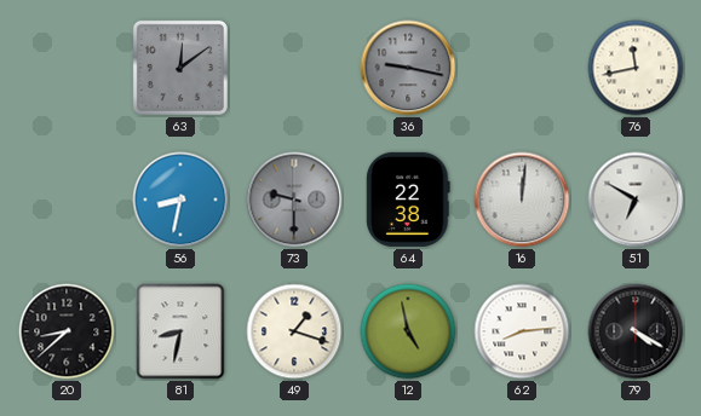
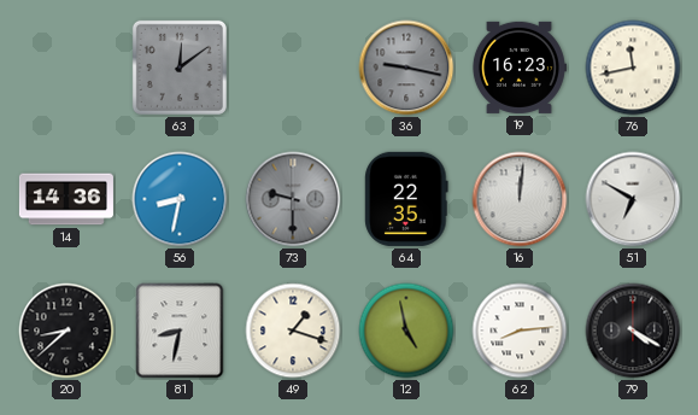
19: none -> 16:23 (518, 68)
14: none -> 14:36 (66, 199)
64: 22:38 -> 22:35 (406, 199)
